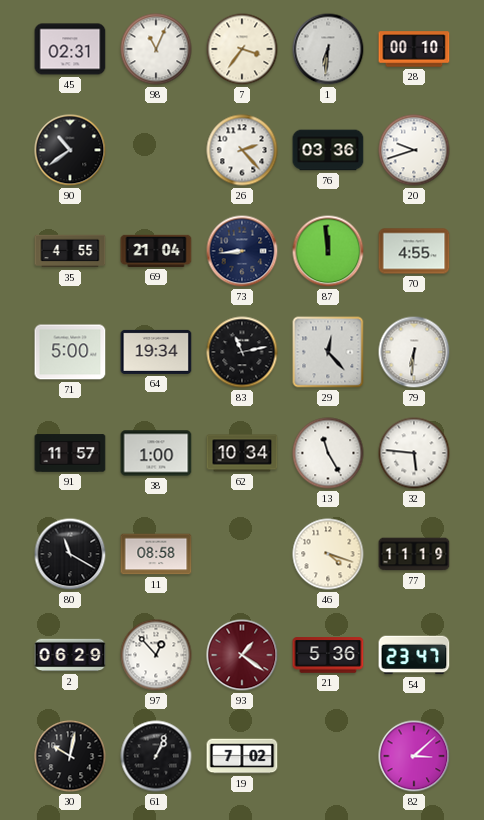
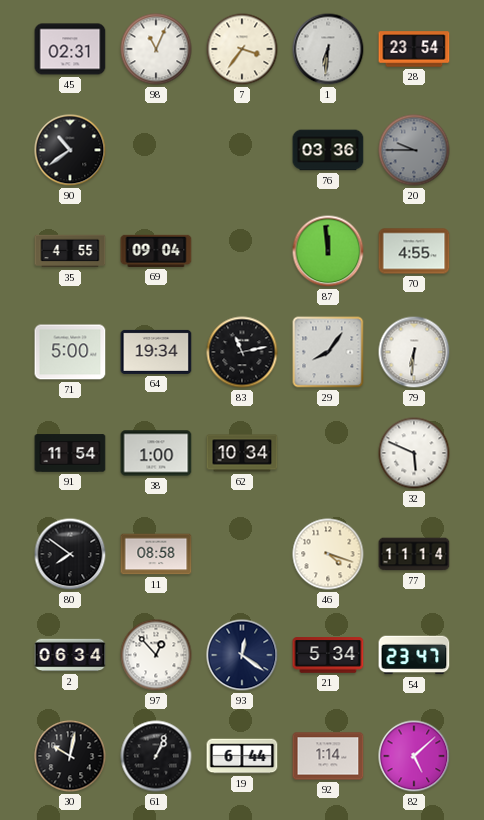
28: 00:10 -> 23:54 (414, 49)
26: 2:23 -> none (242, 150)
20: 9:42 -> 9:45 (414, 150)
20 dial: white -> grey (414, 150)
69: 21:04 -> 09:04 (156, 251)
73: 8:44 -> none (242, 251)
29: 12:23 -> 8:06 (328, 352)
91: 11:57 -> 11:54 (70, 453)
13: 11:25 -> none (328, 453)
32: 5:46 -> 5:49 (414, 453)
80: 11:20 -> 7:51 (70, 554)
77: 11:19 -> 11:14 (414, 554)
2: 06:29 -> 06:34 (70, 655)
93: 1:21 -> 12:21 (242, 655)
93 dial: burgundy -> navy (242, 655)
21: 5:36 -> 5:34 (328, 655)
19: 7:02 -> 6:44 (242, 756)
92: none -> 1:14 (328, 756)
82: 3:08 -> 5:08 (414, 756)
